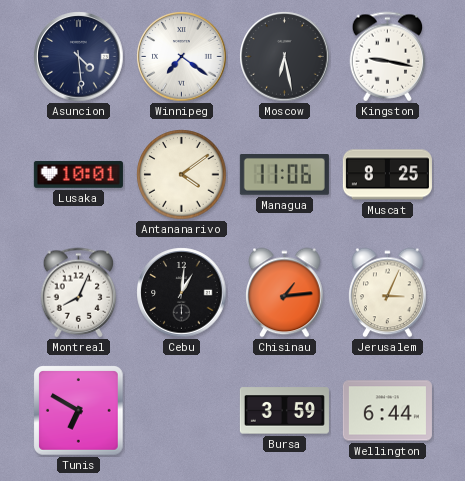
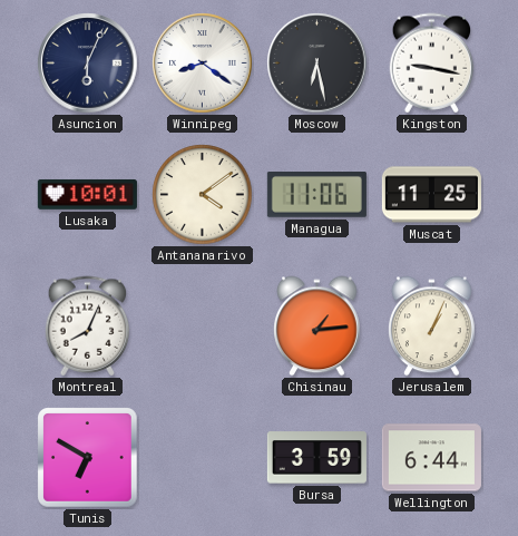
Asuncion: 4:29 -> 6:04 (88, 64)
Winnipeg: 7:21 -> 8:21 (203, 64)
Muscat: 8:25 -> 11:25 (431, 195)
Cebu: 1:01 -> none (182, 293)
Jerusalem: 3:04 -> 1:04 (432, 327)
